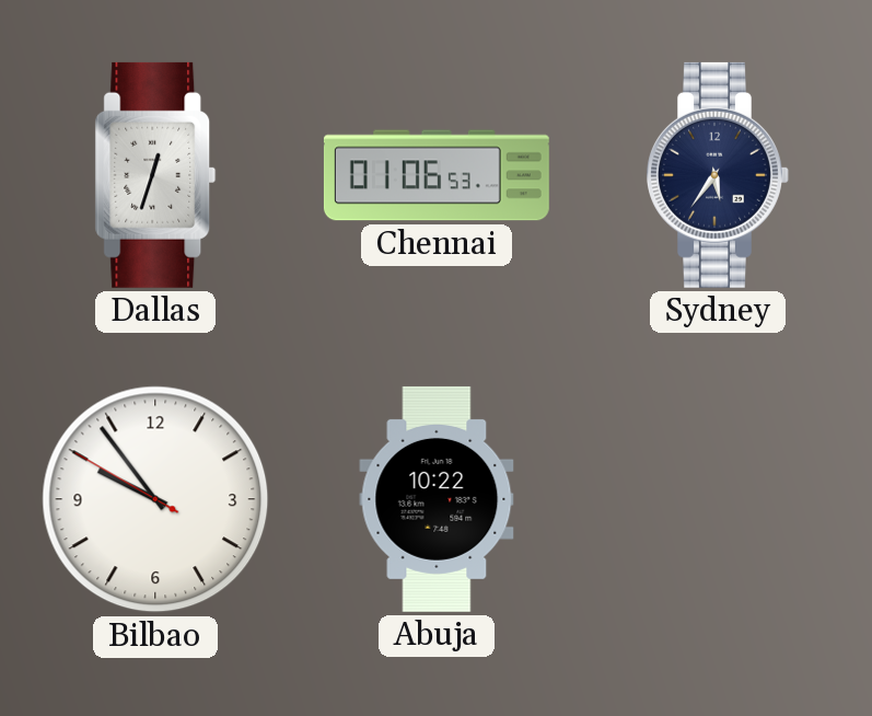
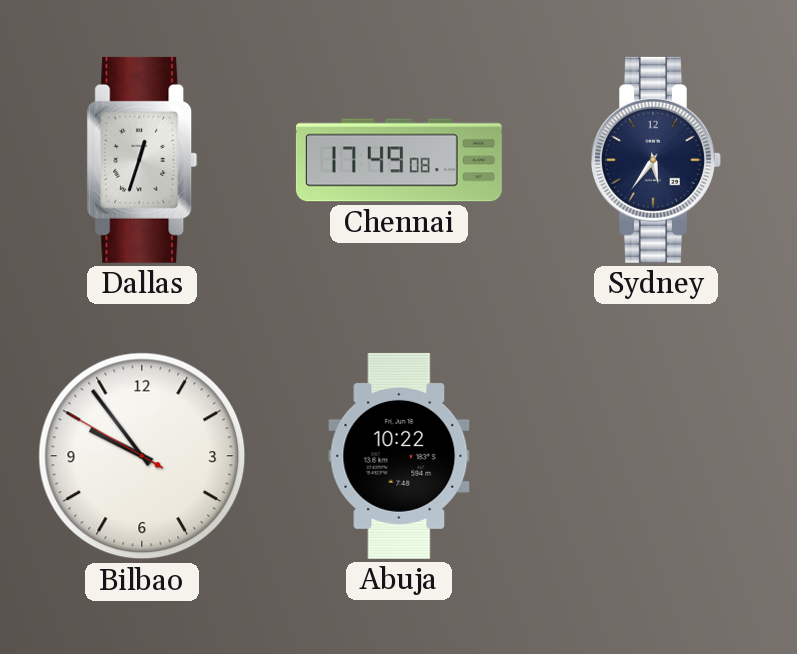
Chennai: 01:06 -> 17:49 (399, 160)
